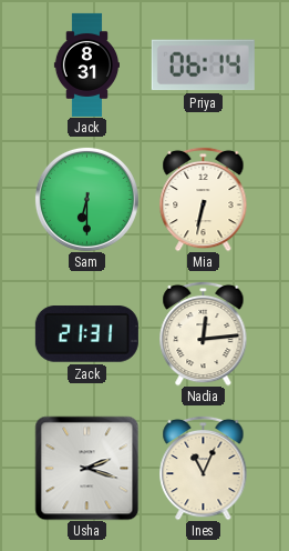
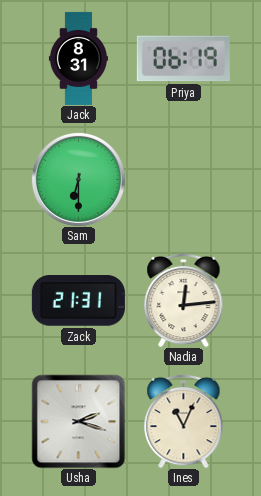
Priya: 06:14 -> 06:19 (183, 59)
Mia: 6:32 -> none (204, 199)
